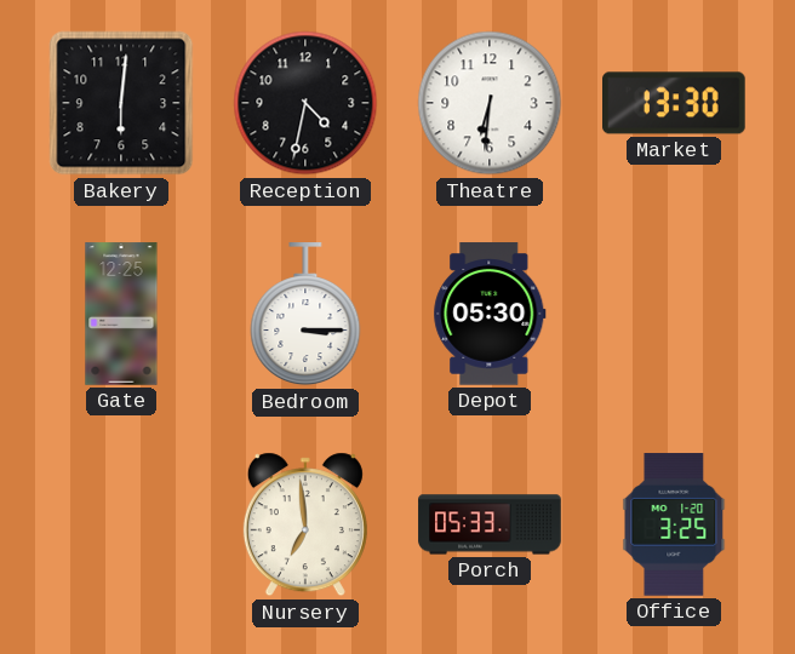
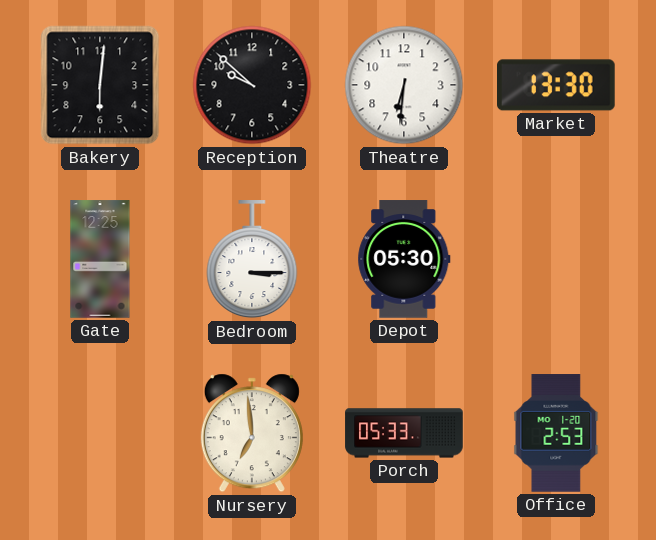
Reception: 4:32 -> 9:52 (252, 85)
Office: 3:25 -> 2:53 (556, 433)
